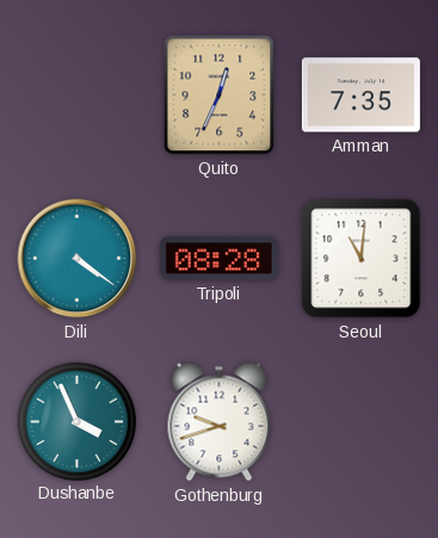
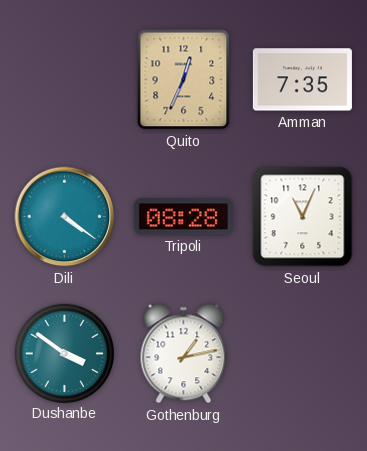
Seoul: 11:01 -> 11:04 (303, 217)
Dushanbe: 3:56 -> 3:51 (64, 353)
Gothenburg: 9:42 -> 1:13 (184, 354)
